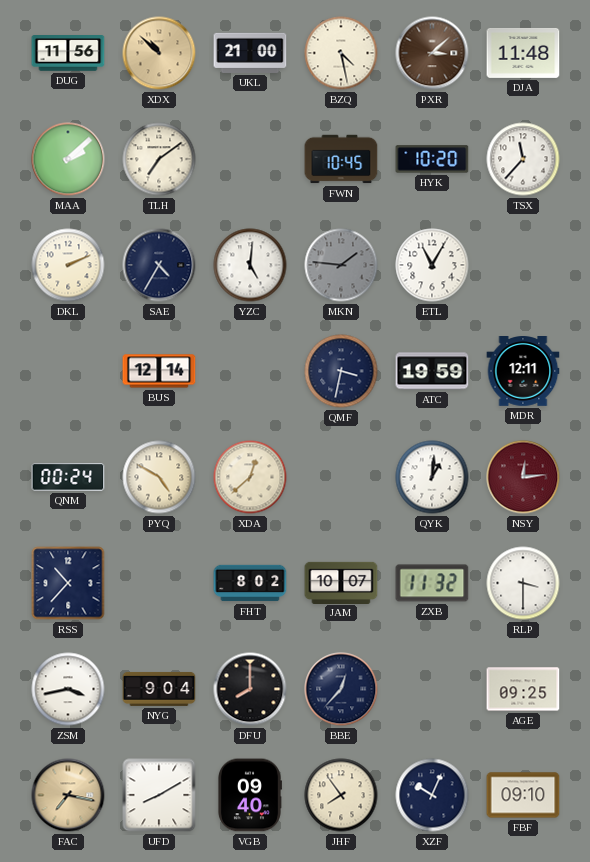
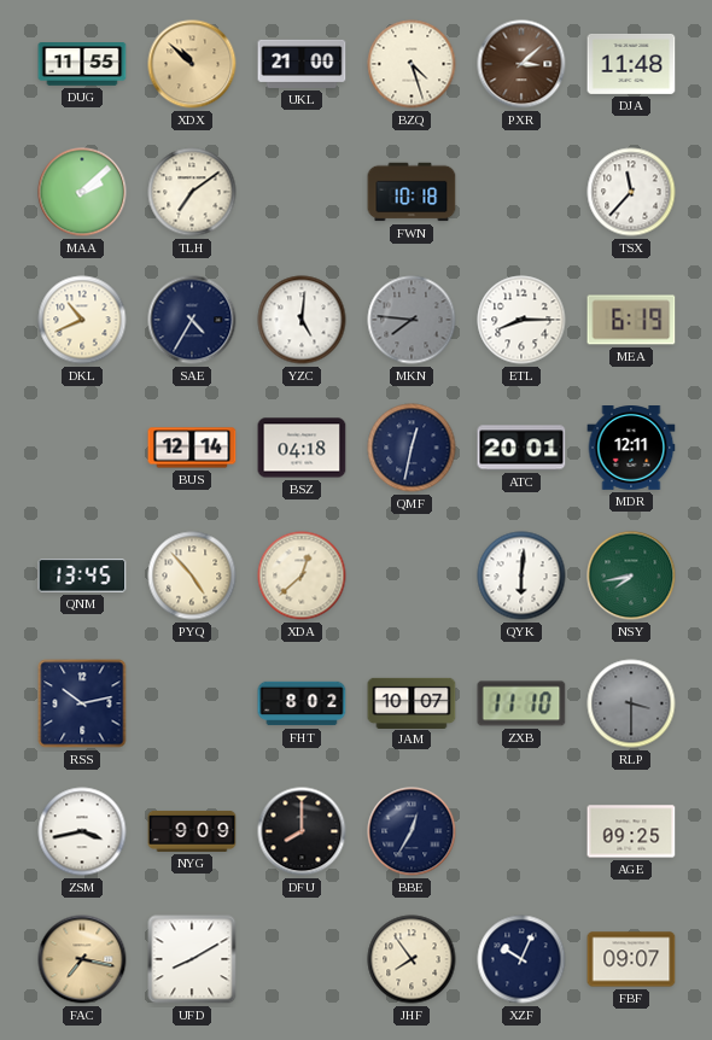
DUG: 11:56 -> 11:55 (82, 65)
BZQ: 4:28 -> 4:27 (412, 64)
FWN: 10:45 -> 10:18 (412, 192)
HYK: 10:20 -> none (432, 159)
DKL: 2:11 -> 10:41 (82, 320)
MKN: 1:46 -> 7:46 (412, 320)
ETL: 11:05 -> 8:15 (521, 320)
MEA: none -> 6:19 (631, 320)
BSZ: none -> 04:18 (302, 448)
QMF: 3:32 -> 12:32 (412, 448)
ATC: 19:59 -> 20:01 (521, 448)
QNM: 00:24 -> 13:45 (82, 575)
PYQ: 4:50 -> 4:53 (192, 575)
QYK: 1:01 -> 6:01 (521, 575)
NSY: 12:14 -> 7:43 (631, 575)
NSY dial: burgundy -> green (631, 575)
RSS: 10:37 -> 10:13 (82, 703)
ZXB: 11:32 -> 11:10 (521, 703)
RLP dial: white -> grey (631, 703)
NYG: 9:04 -> 9:09 (192, 831)
BBE: 12:37 -> 12:35 (412, 831)
VGB: 09:40 -> none (249, 795)
FBF: 09:10 -> 09:07 (631, 959)
